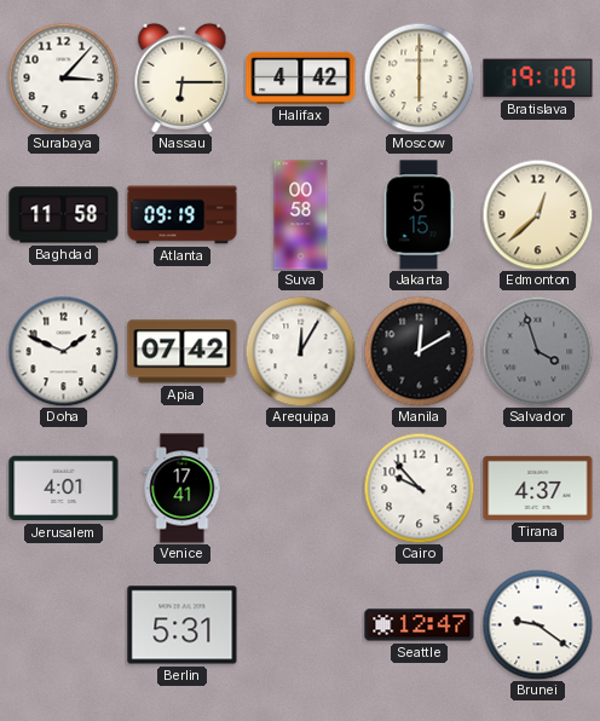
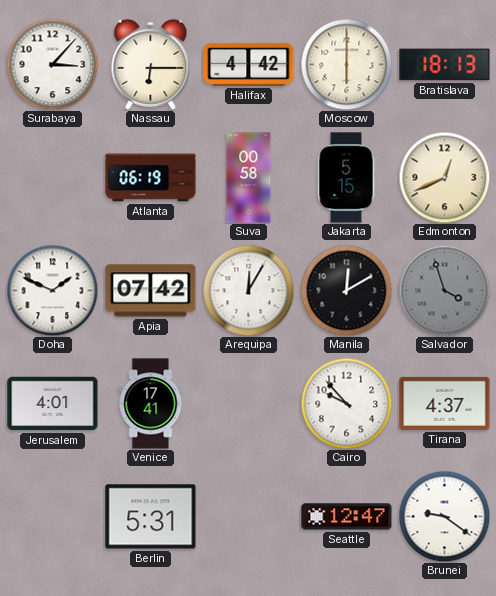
Bratislava: 19:10 -> 18:13 (445, 65)
Baghdad: 11:58 -> none (64, 215)
Atlanta: 09:19 -> 06:19 (151, 178)
Edmonton: 12:38 -> 12:41 (444, 177)
